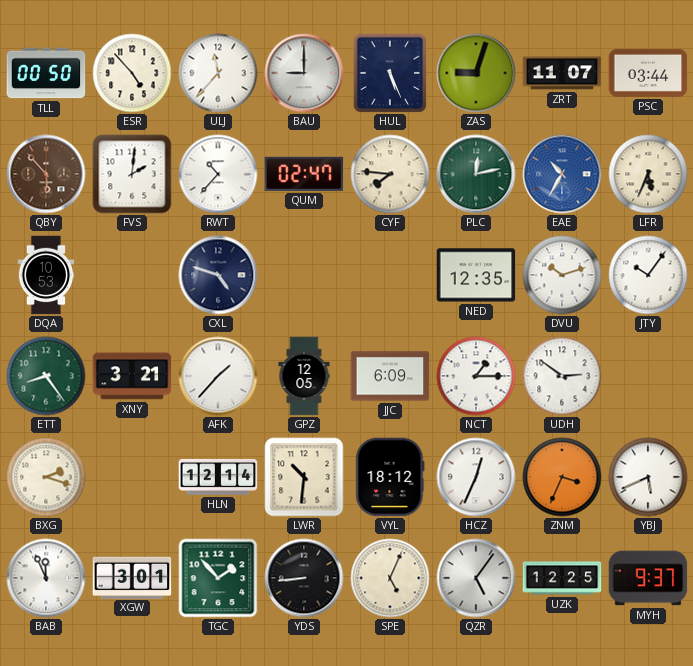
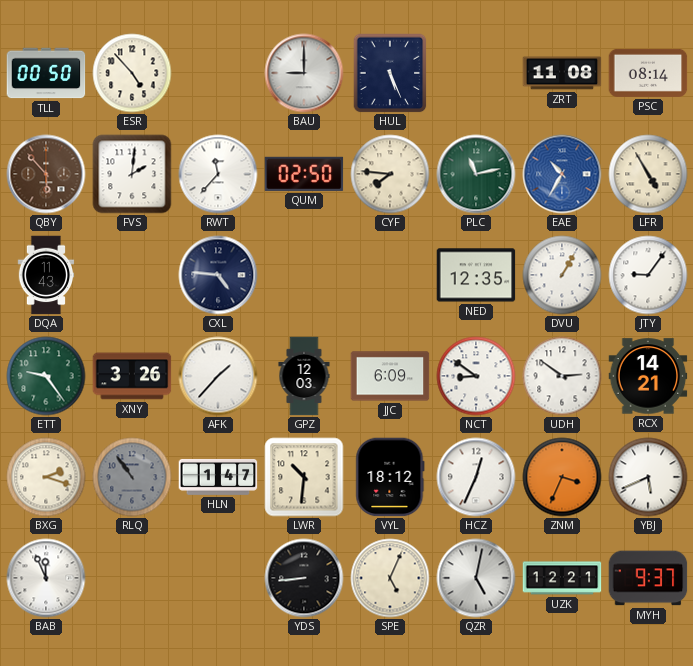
ULJ: 11:37 -> none (218, 73)
ZAS: 9:03 -> none (476, 73)
ZRT: 11:07 -> 11:08 (562, 73)
PSC: 03:44 -> 08:14 (648, 73)
RWT: 10:37 -> 11:37 (218, 174)
QUM: 02:47 -> 02:50 (304, 174)
PLC: 12:13 -> 11:13 (476, 174)
LFR: 5:34 -> 4:55 (648, 174)
DQA: 10:53 -> 11:43 (46, 275)
CXL: 4:48 -> 4:46 (218, 275)
DVU: 10:12 -> 1:05 (562, 275)
JTY: 10:06 -> 9:06 (648, 275)
ETT: 8:24 -> 9:24 (46, 376)
XNY: 3:21 -> 3:26 (132, 376)
GPZ: 12:05 -> 12:03 (304, 376)
NCT: 1:15 -> 8:51 (476, 376)
RCX: none -> 14:21 (648, 376)
RLQ: none -> 10:54 (132, 477)
HLN: 12:14 -> 1:47 (218, 477)
XGW: 3:01 -> none (132, 577)
TGC: 1:53 -> none (218, 578)
QZR: 5:06 -> 5:02 (476, 578)
UZK: 12:25 -> 12:21 (562, 578)
